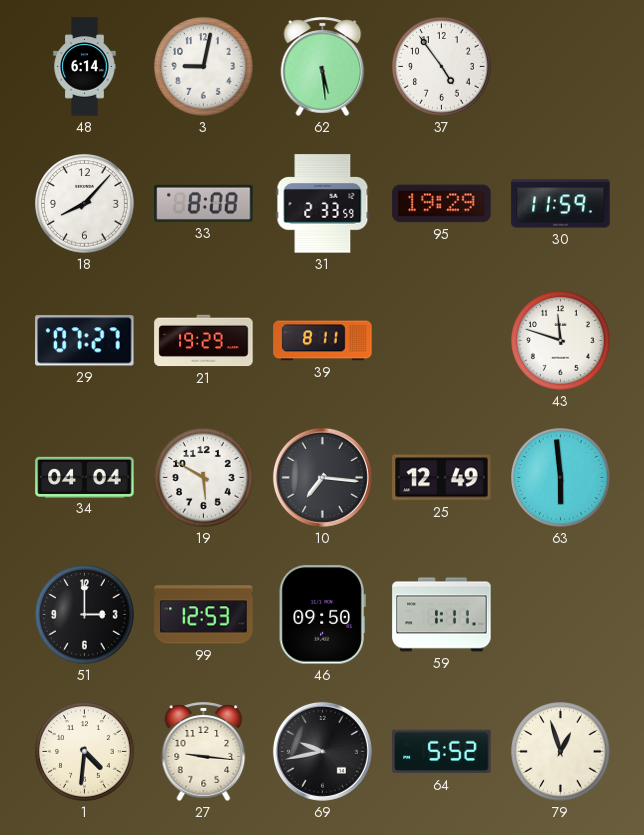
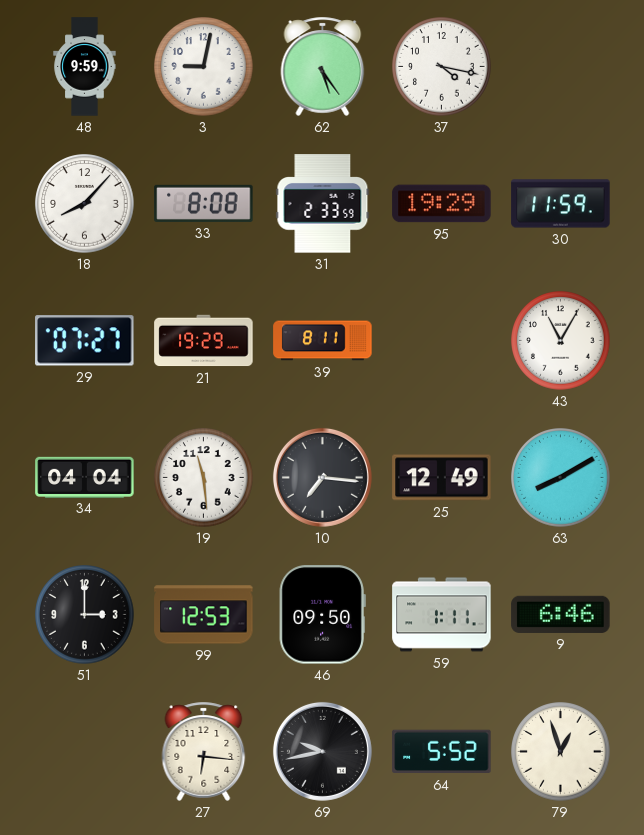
48: 6:14 -> 9:59 (85, 67)
62: 5:29 -> 5:24 (323, 66)
37: 4:54 -> 4:17 (442, 67)
43: 11:48 -> 11:05 (561, 341)
19: 5:50 -> 11:29 (204, 478)
63: 5:59 -> 8:10 (561, 478)
9: none -> 6:46 (561, 614)
1: 4:31 -> none (85, 752)
27: 9:16 -> 6:16 (204, 751)
